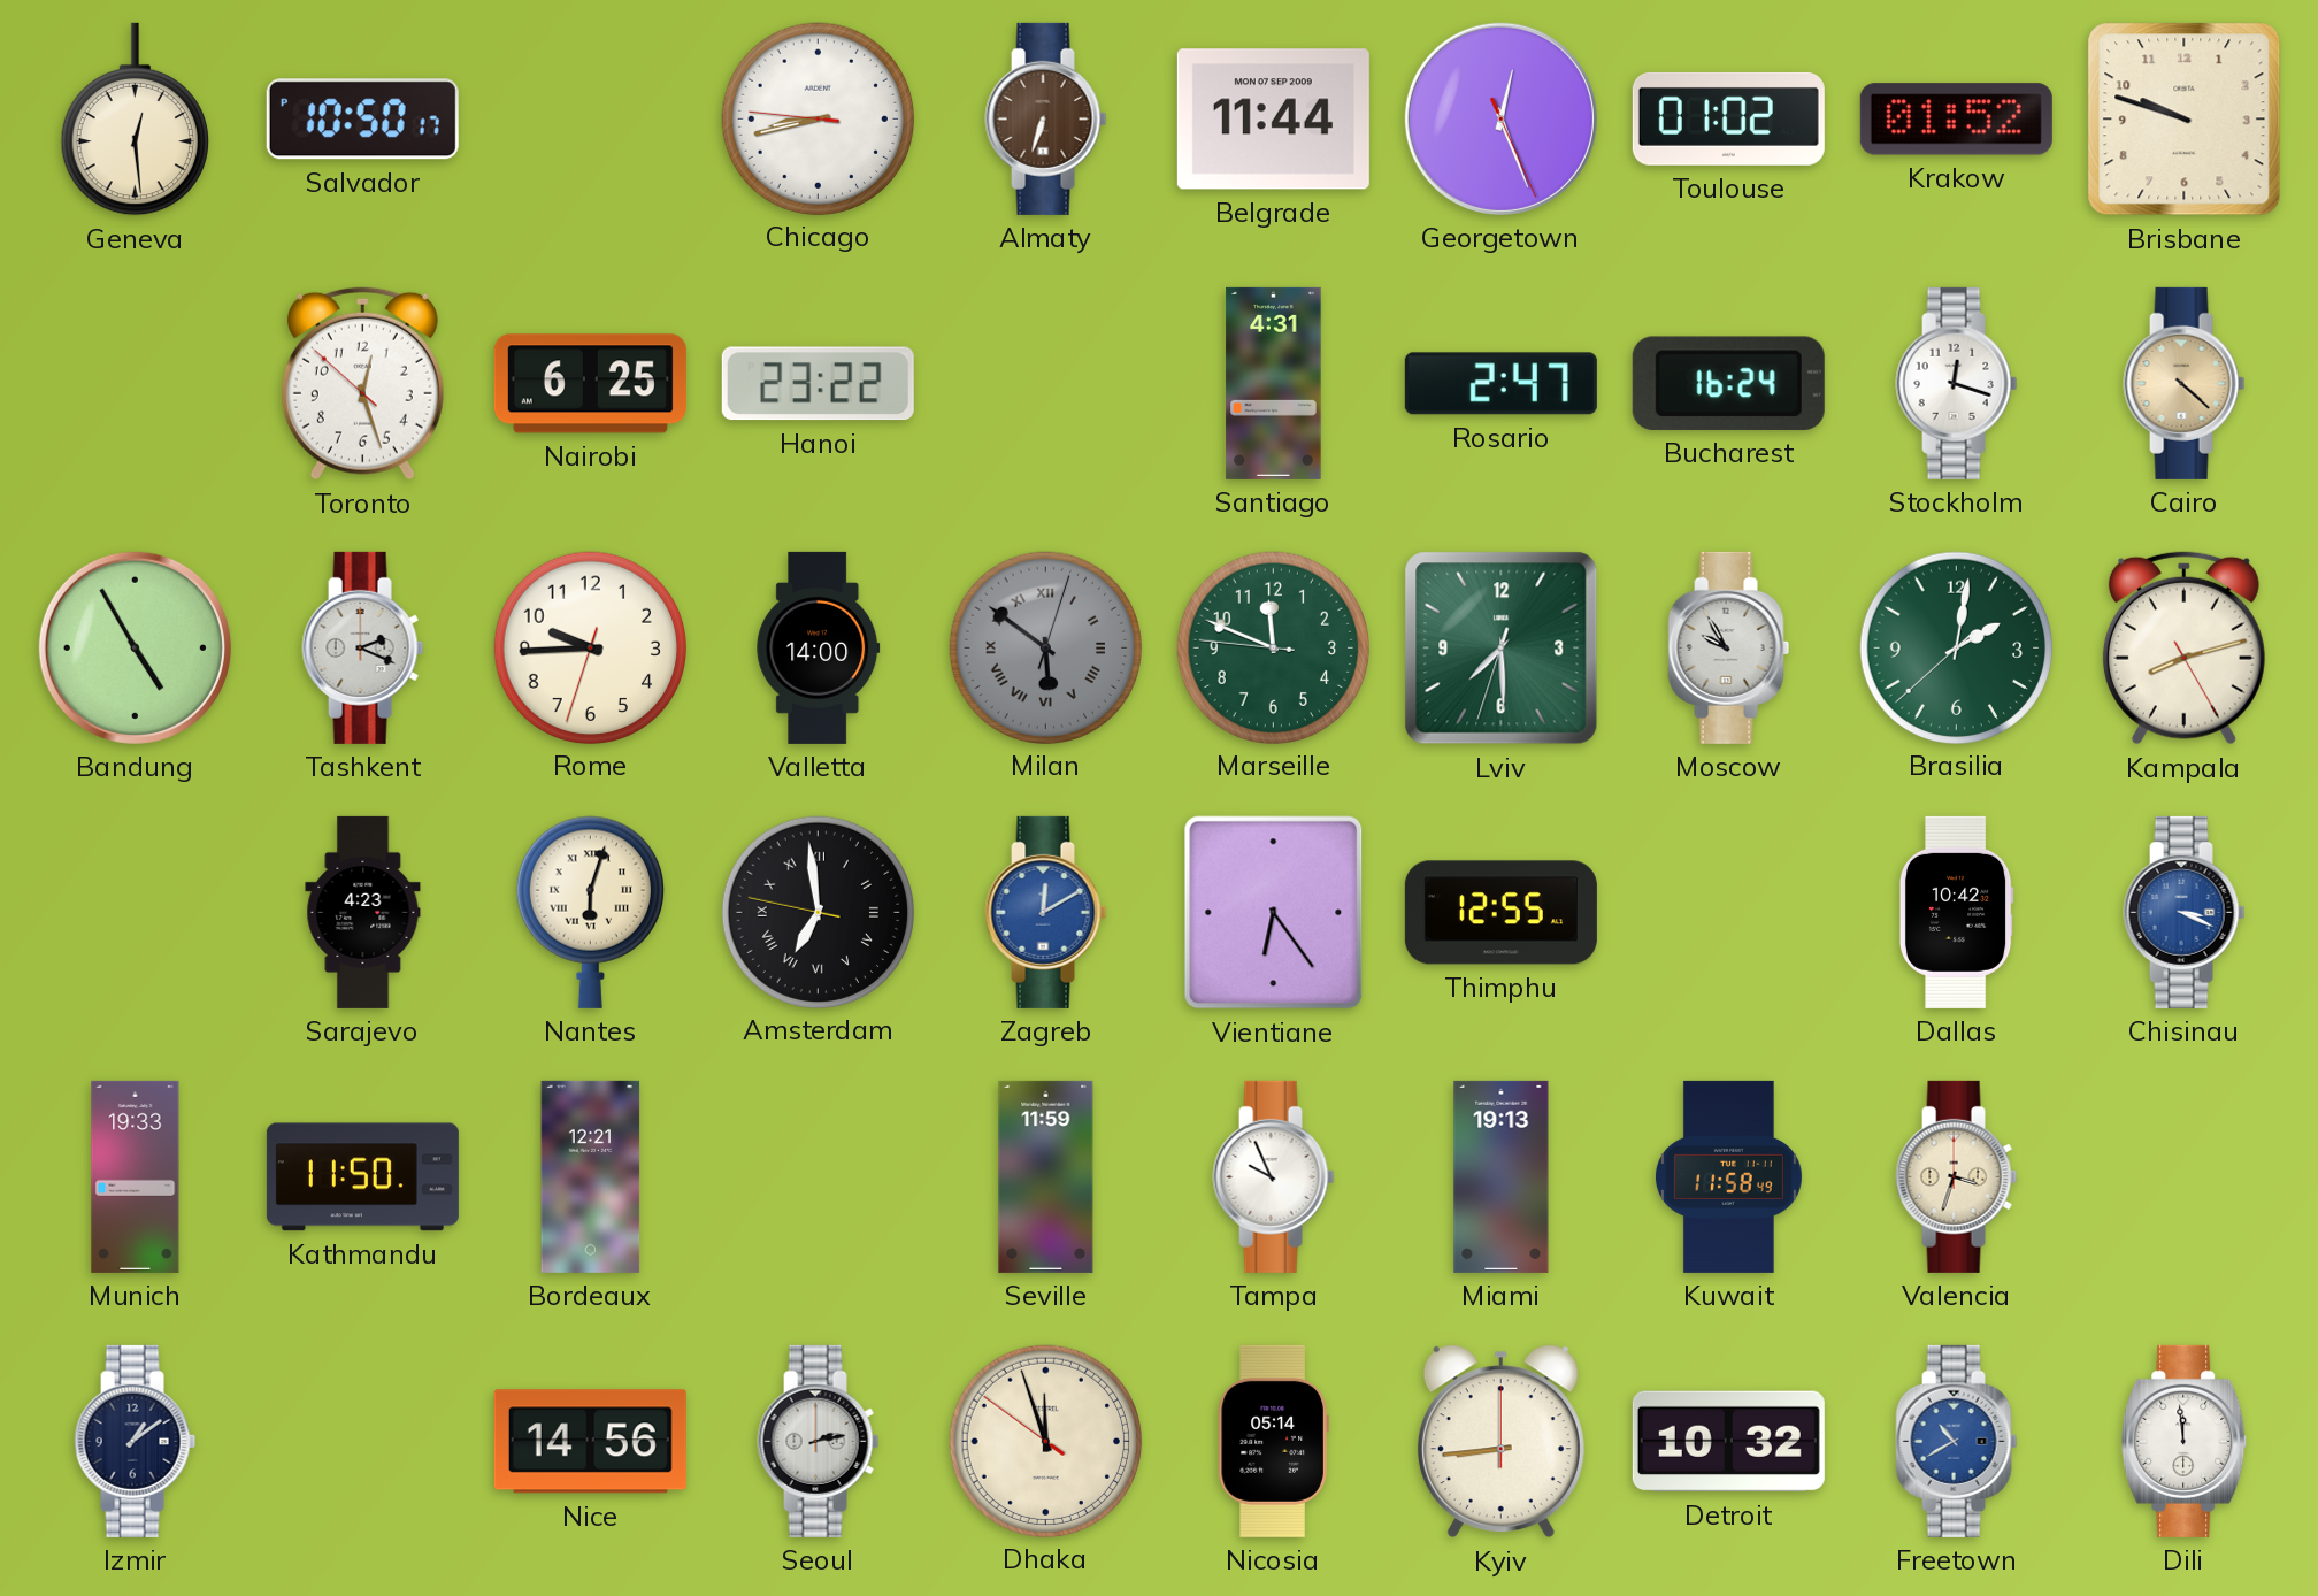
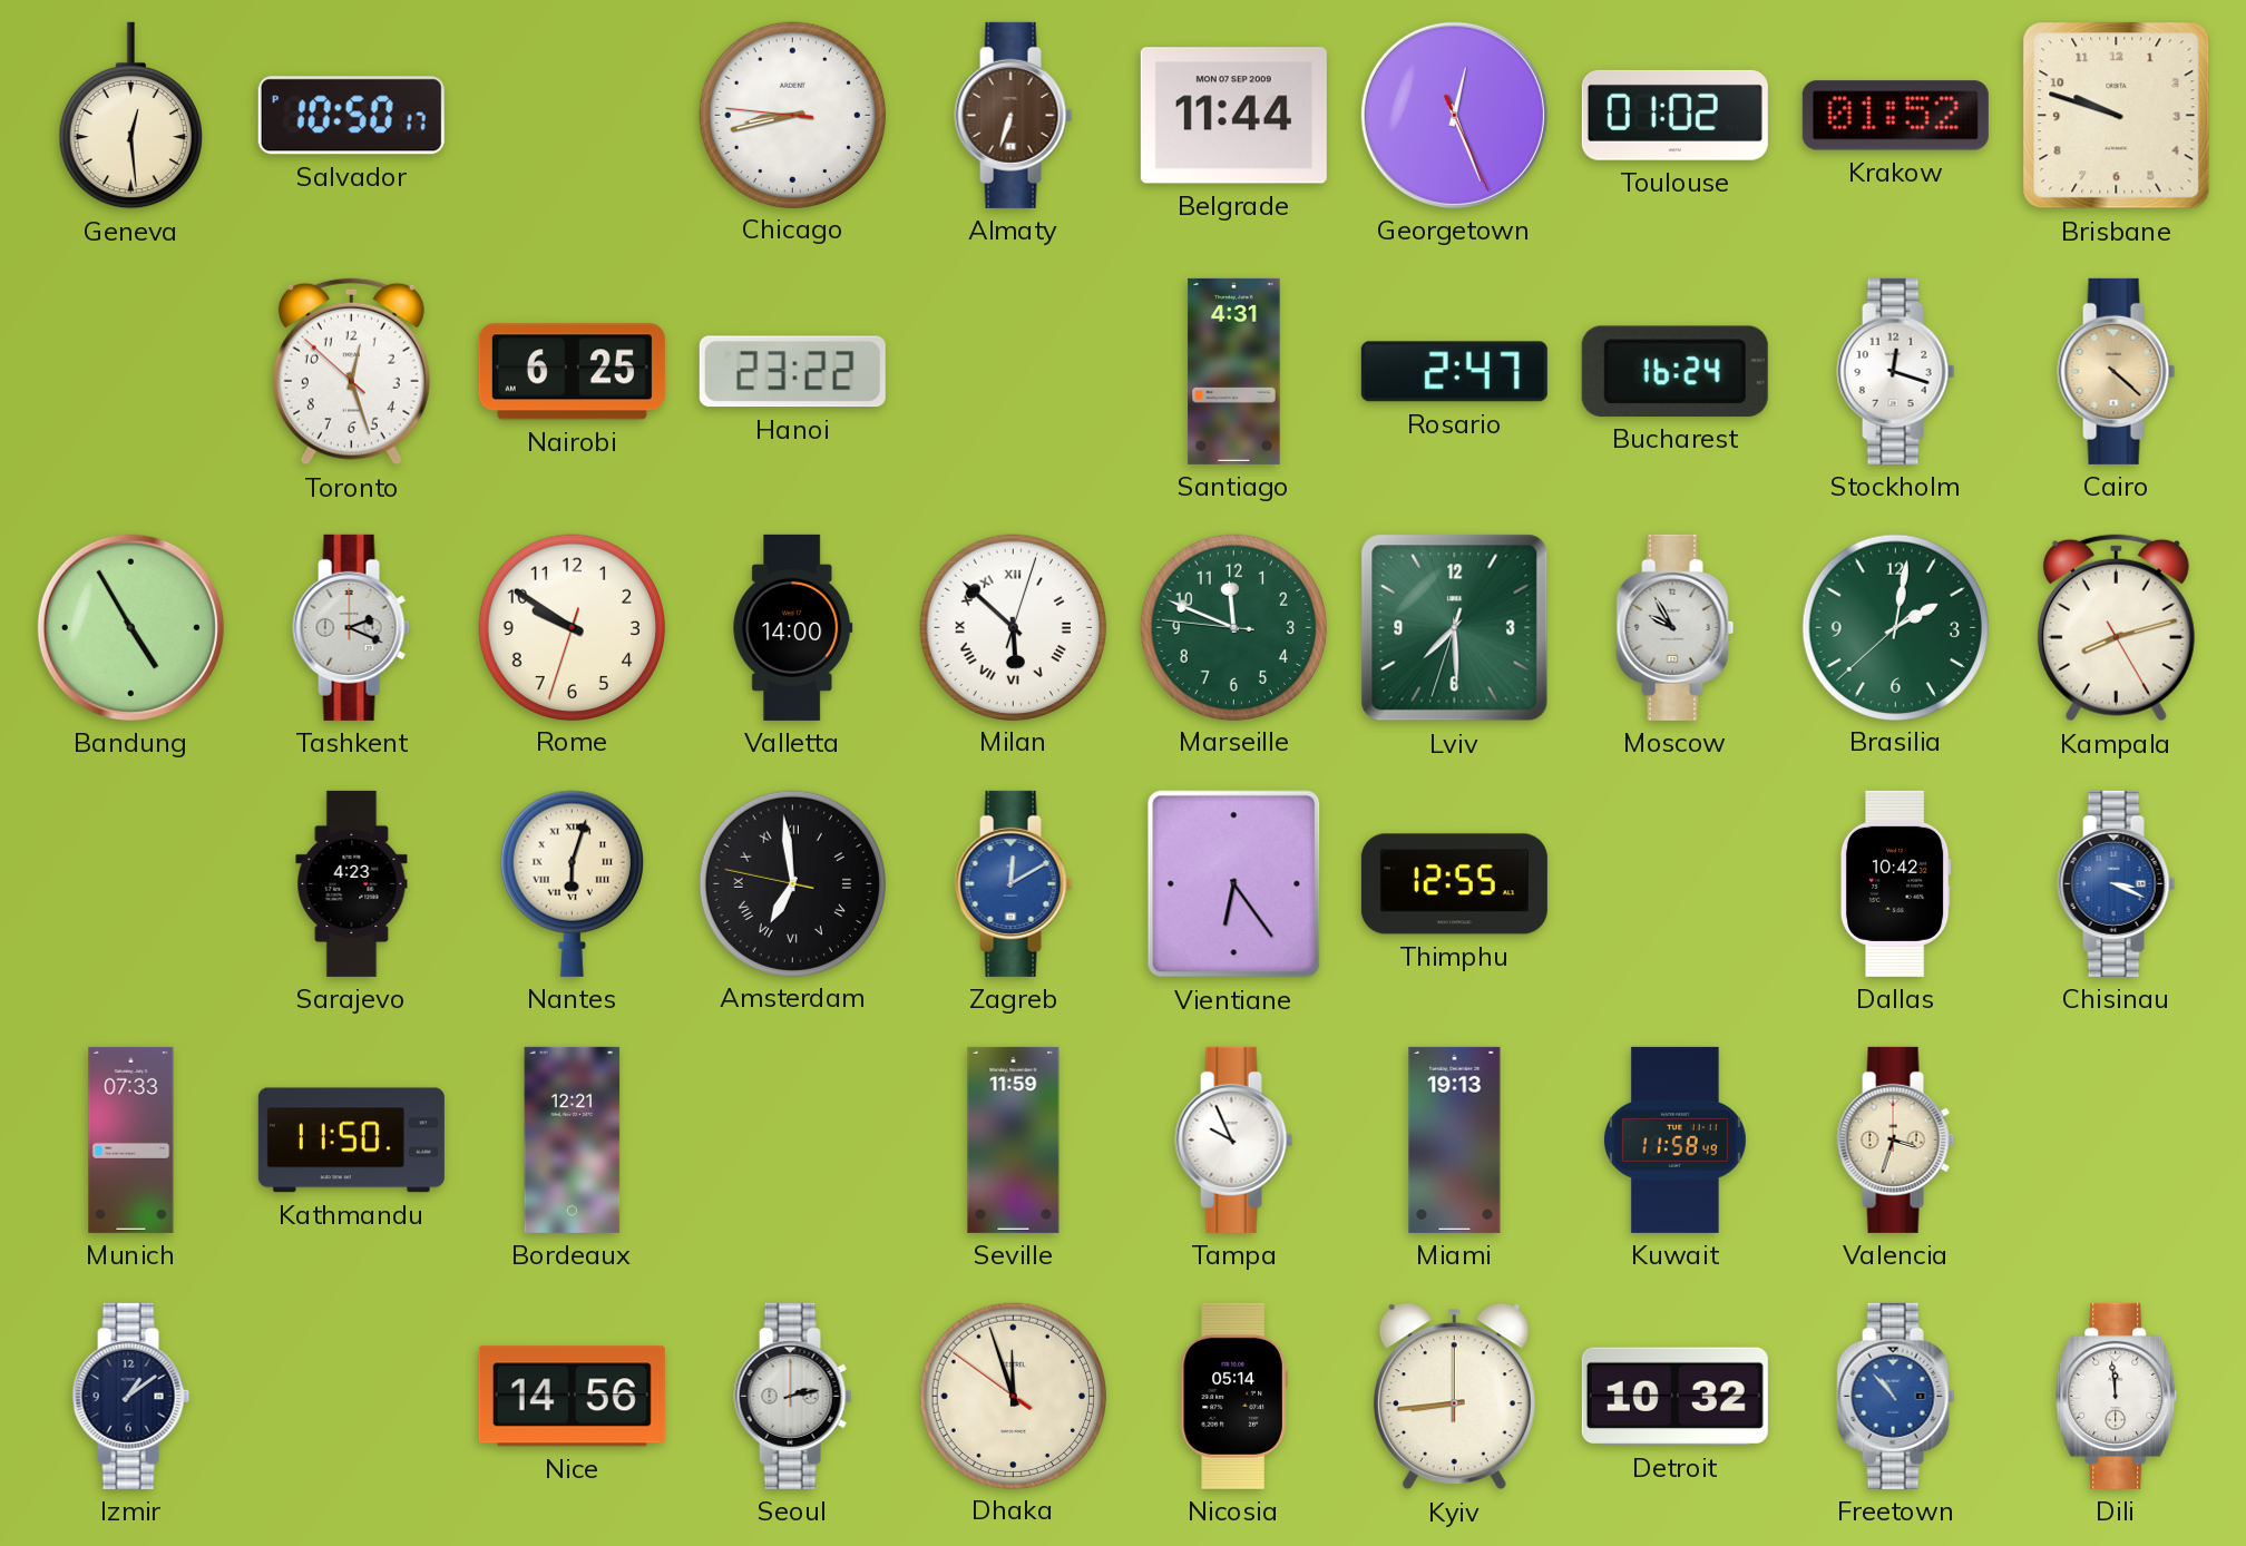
Rome: 9:44 -> 9:50 (572, 627)
Milan: 5:51 -> 5:52 (1013, 627)
Milan dial: grey -> white (1013, 627)
Munich: 19:33 -> 07:33 (131, 1139)
Freetown: 10:40 -> 10:53 (1896, 1396)
